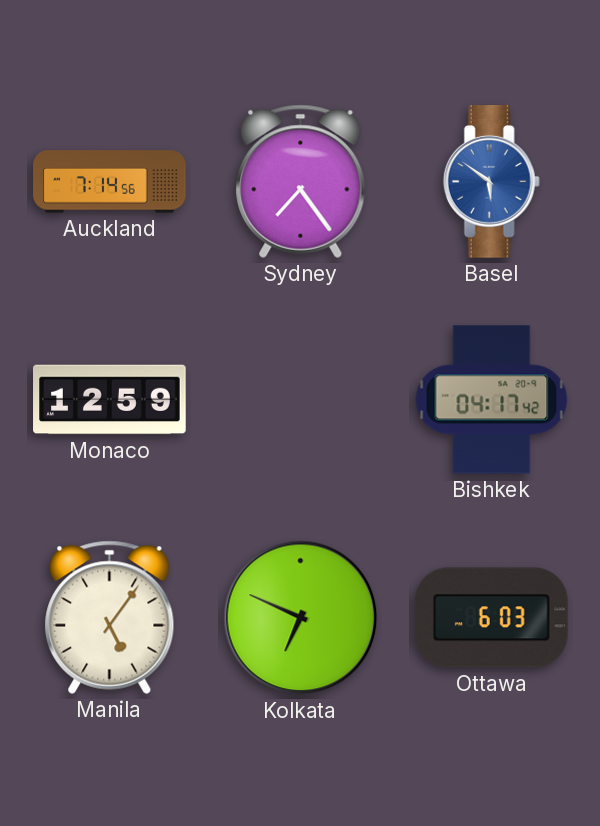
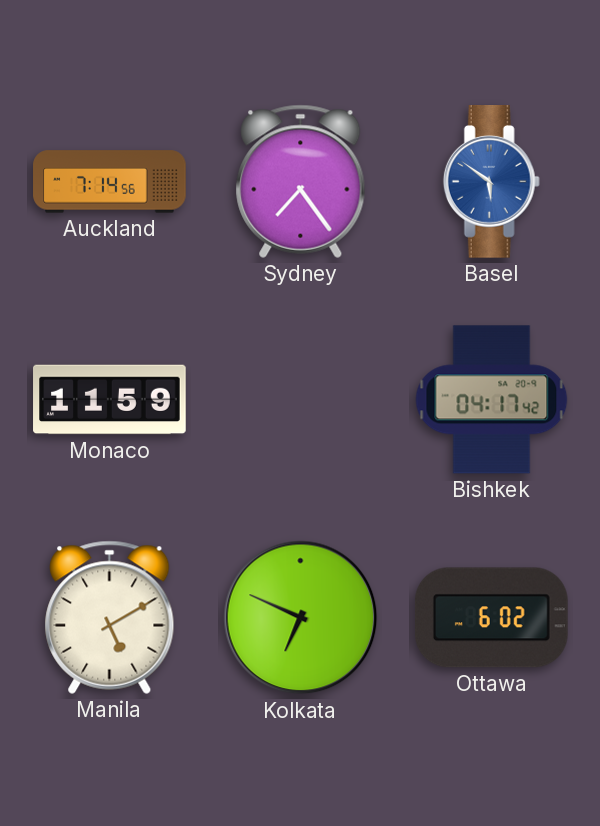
Monaco: 12:59 -> 11:59 (110, 400)
Manila: 5:06 -> 5:10 (110, 617)
Ottawa: 6:03 -> 6:02 (492, 618)
